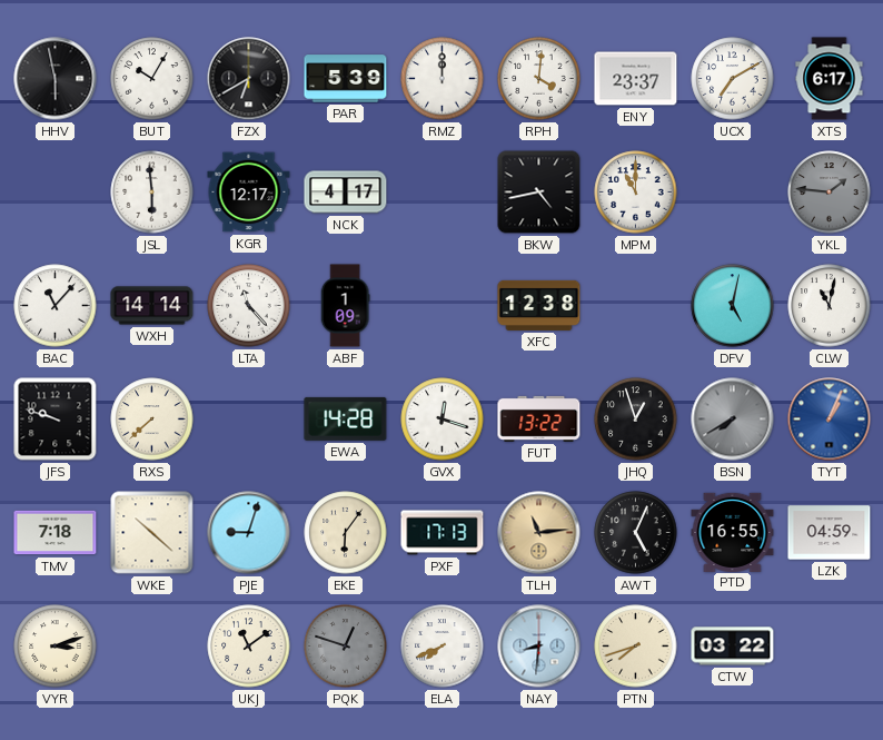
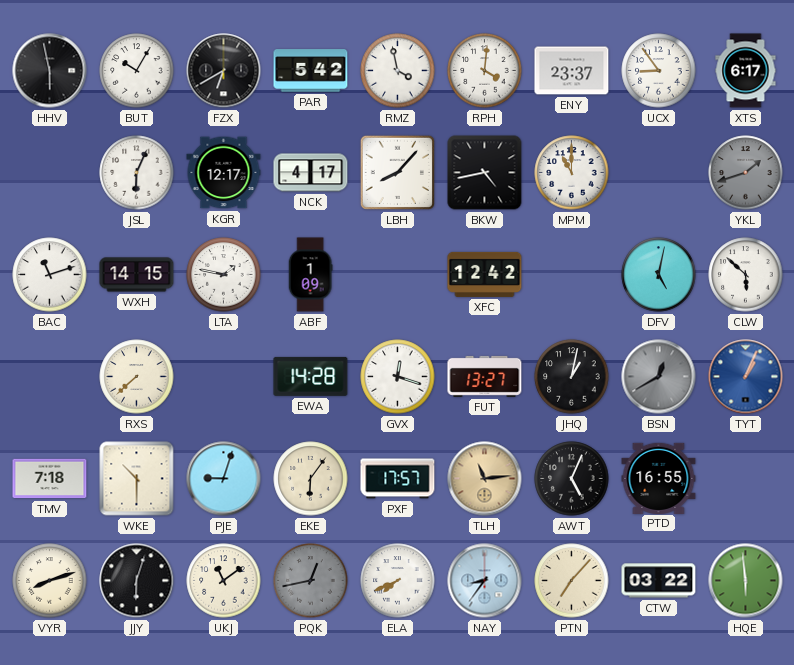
PAR: 5:39 -> 5:42 (311, 71)
RMZ: 12:00 -> 3:58 (398, 71)
UCX: 7:10 -> 8:54 (659, 71)
JSL: 5:59 -> 6:04 (137, 173)
LBH: none -> 8:07 (397, 172)
YKL: 1:46 -> 1:42 (746, 173)
BAC: 11:07 -> 11:12 (50, 275)
WXH: 14:14 -> 14:15 (137, 275)
LTA: 11:23 -> 1:47 (224, 275)
XFC: 12:38 -> 12:42 (485, 274)
CLW: 11:02 -> 5:52 (746, 275)
JFS: 9:48 -> none (56, 420)
FUT: 13:22 -> 13:27 (485, 376)
JHQ: 12:57 -> 1:02 (572, 377)
BSN: 7:40 -> 12:40 (659, 377)
WKE: 10:22 -> 10:30 (137, 479)
PXF: 17:13 -> 17:57 (398, 479)
LZK: 04:59 -> none (830, 533)
VYR: 3:12 -> 8:12 (50, 581)
JJY: none -> 6:03 (137, 581)
PQK: 12:48 -> 12:43 (311, 581)
NAY: 8:31 -> 8:36 (485, 581)
PTN: 7:42 -> 7:07 (572, 581)
HQE: none -> 5:59 (746, 581)
